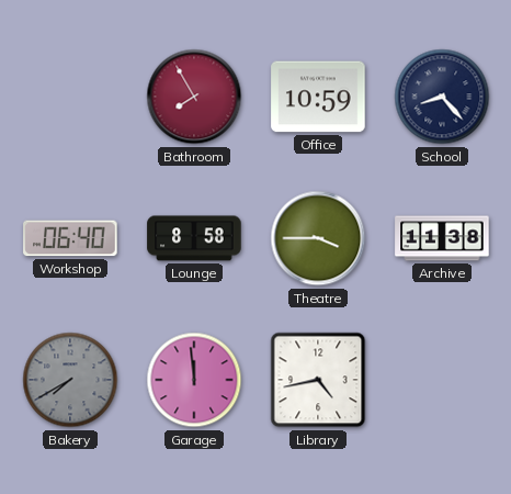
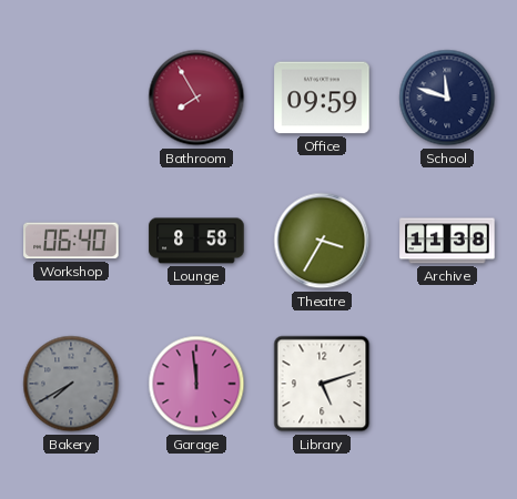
Office: 10:59 -> 09:59 (322, 98)
School: 8:23 -> 11:48 (447, 98)
Theatre: 3:45 -> 3:35 (322, 241)
Library: 4:43 -> 5:12 (322, 384)
